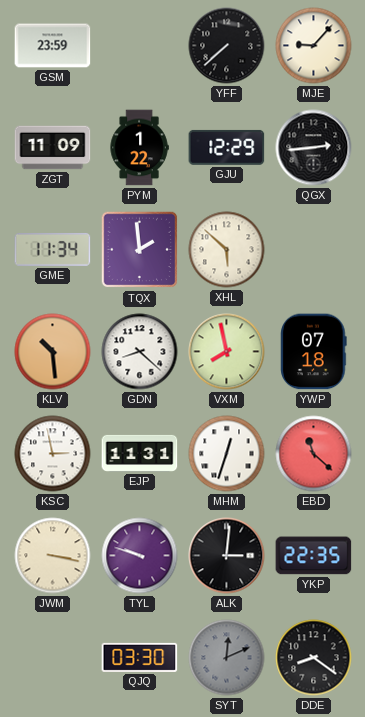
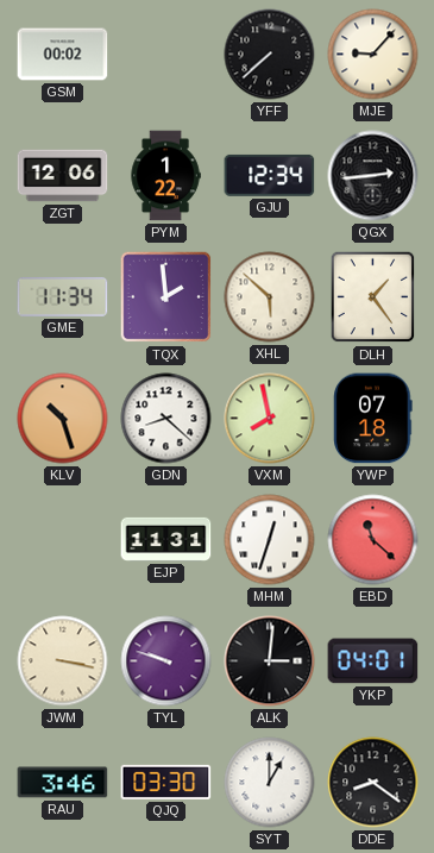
GSM: 23:59 -> 00:02 (63, 55)
ZGT: 11:09 -> 12:06 (63, 176)
GJU: 12:29 -> 12:34 (270, 175)
DLH: none -> 1:24 (373, 297)
KLV: 10:29 -> 10:27 (63, 419)
KSC: 2:58 -> none (53, 454)
YKP: 22:35 -> 04:01 (373, 661)
RAU: none -> 3:46 (63, 783)
SYT: 12:11 -> 1:00 (270, 783)
SYT dial: grey -> white (270, 783)
